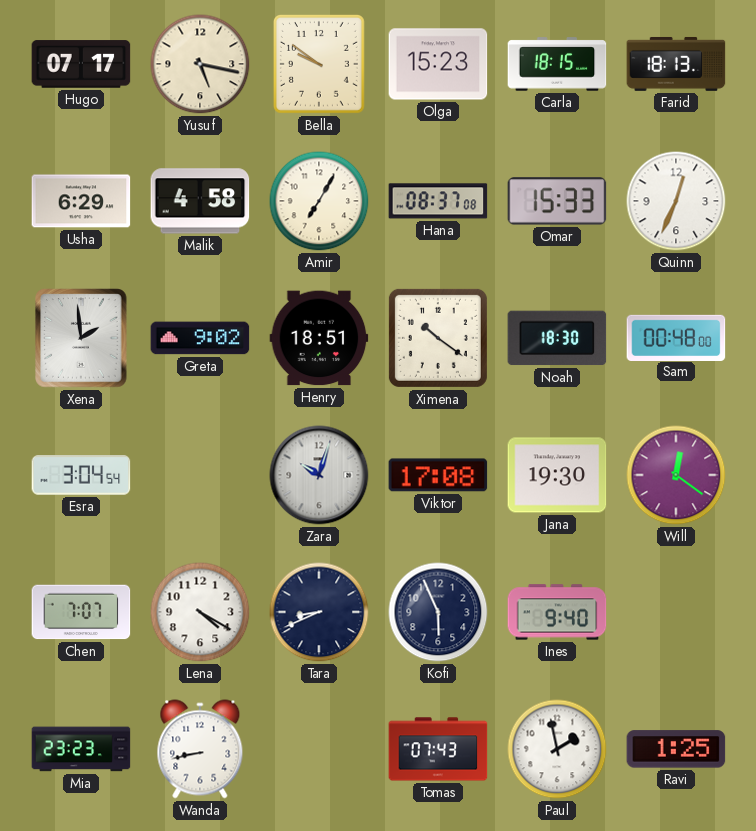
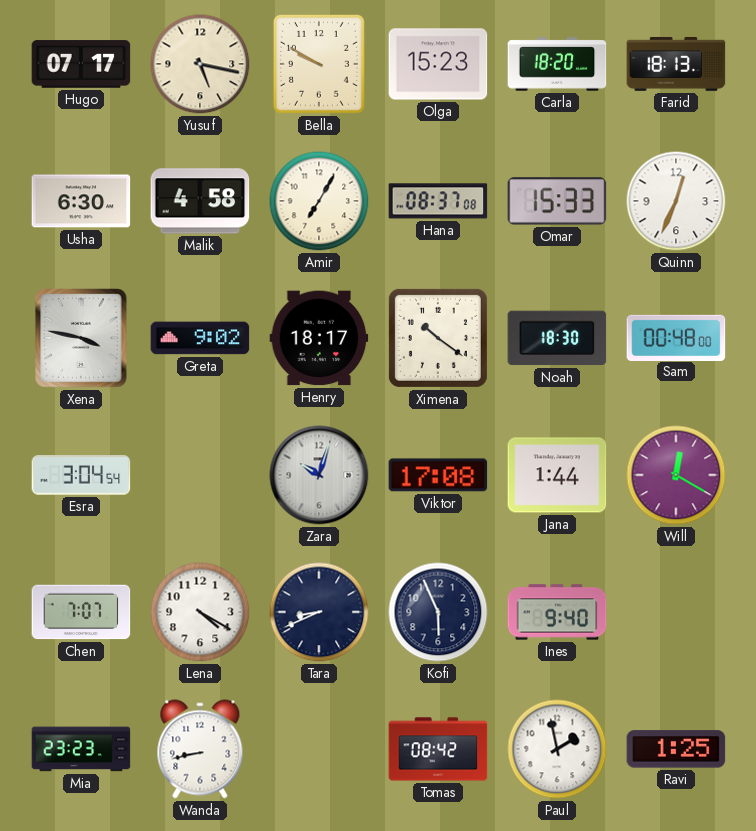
Bella: 9:51 -> 9:50 (319, 64)
Carla: 18:15 -> 18:20 (557, 64)
Usha: 6:29 -> 6:30 (81, 201)
Xena: 1:59 -> 3:47 (81, 338)
Henry: 18:51 -> 18:17 (319, 338)
Jana: 19:30 -> 1:44 (557, 475)
Will: 12:21 -> 12:20 (676, 475)
Tomas: 07:43 -> 08:42 (438, 749)
